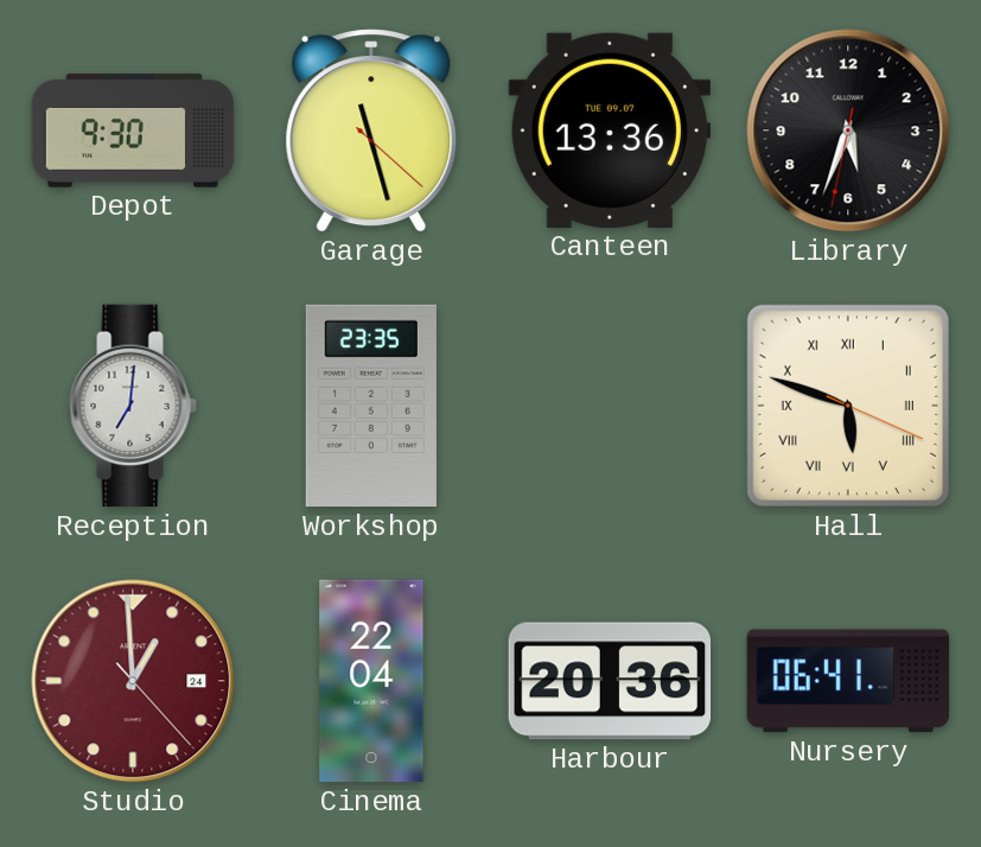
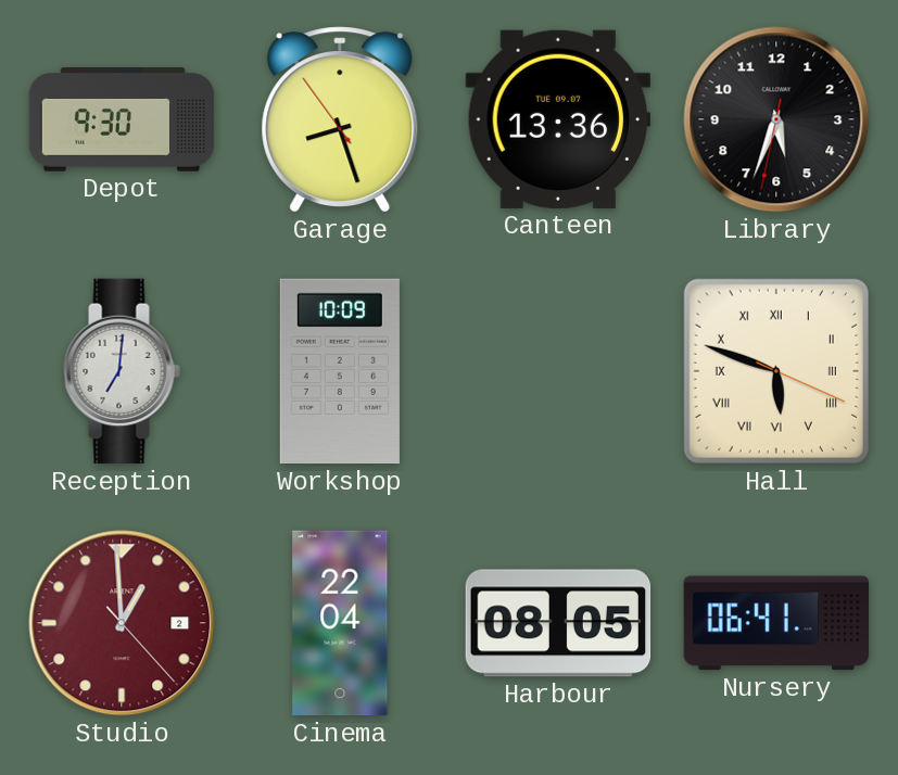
Garage: 11:27 -> 8:26 (340, 119)
Workshop: 23:35 -> 10:09 (340, 371)
Studio date: 24 -> 2 (122, 623)
Harbour: 20:36 -> 08:05 (558, 623)
